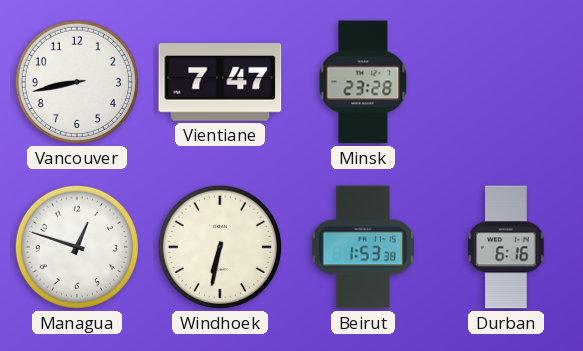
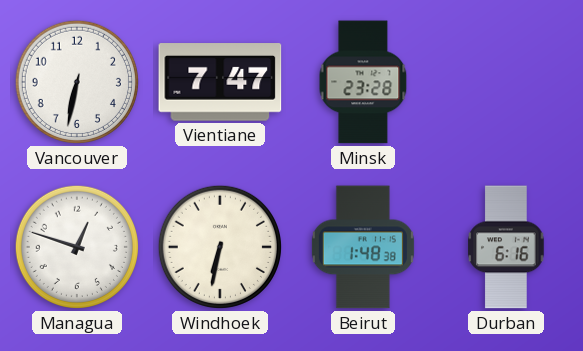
Vancouver: 8:43 -> 6:32 (77, 82)
Beirut: 1:53 -> 1:48 (363, 247)
